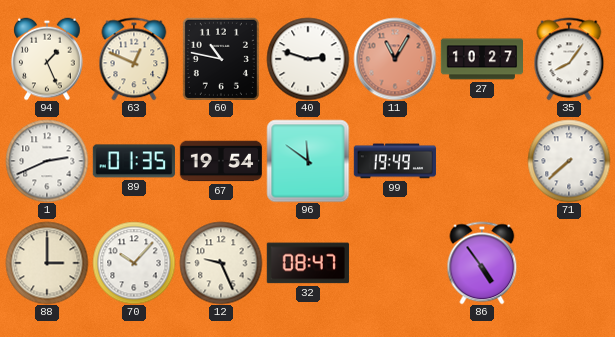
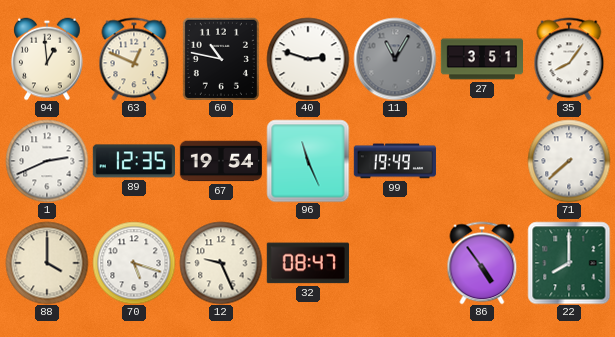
94: 1:26 -> 12:59 (47, 59)
11 dial: salmon -> grey (395, 59)
27: 10:27 -> 3:51 (481, 59)
89: 01:35 -> 12:35 (134, 161)
96: 11:51 -> 11:26 (308, 161)
88: 3:00 -> 4:00 (47, 263)
70: 10:07 -> 5:18 (134, 263)
22: none -> 8:00 (569, 263)
